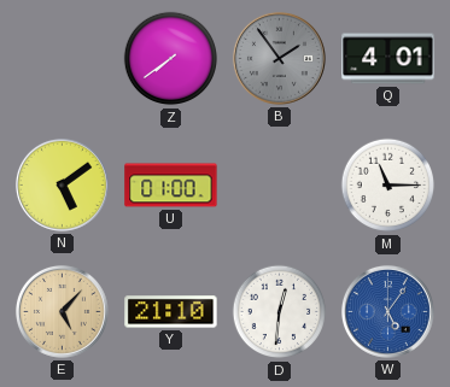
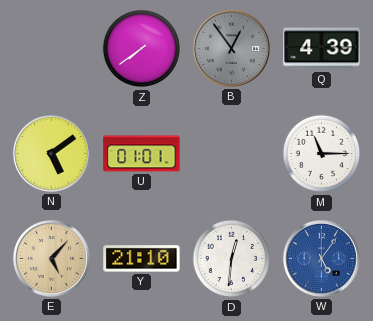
B: 1:54 -> 12:54 (231, 48)
Q: 4:01 -> 4:39 (322, 49)
U: 01:00 -> 01:01 (142, 154)
